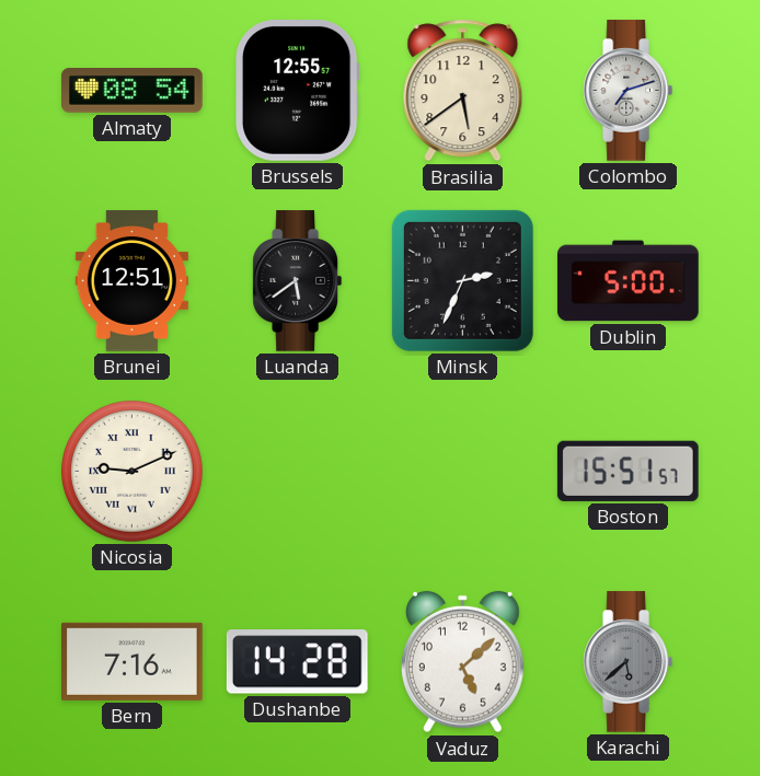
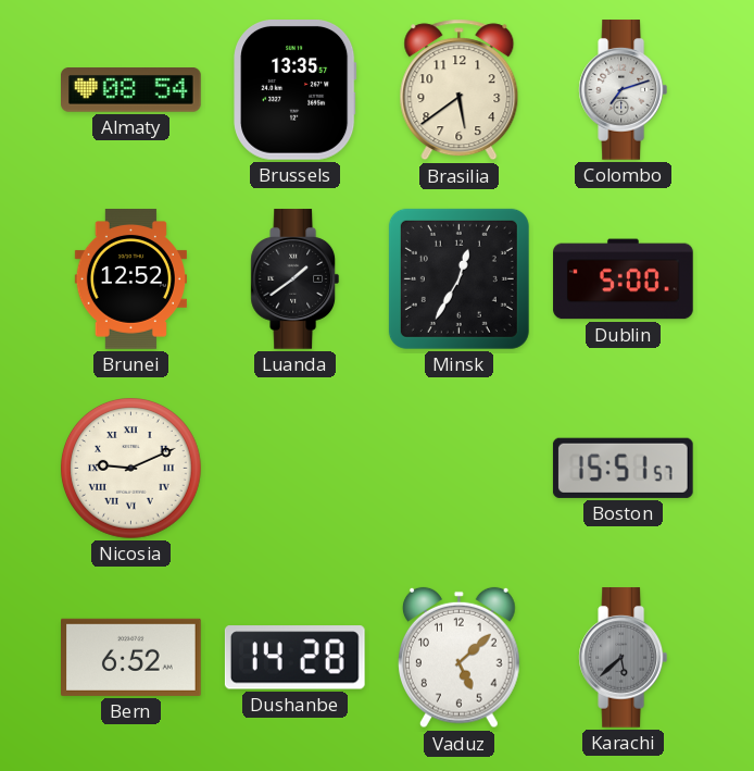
Brussels: 12:55 -> 13:35 (296, 90)
Brunei: 12:51 -> 12:52 (130, 279)
Luanda: 5:39 -> 1:39 (296, 279)
Minsk: 2:34 -> 12:35 (458, 278)
Bern: 7:16 -> 6:52 (131, 657)
